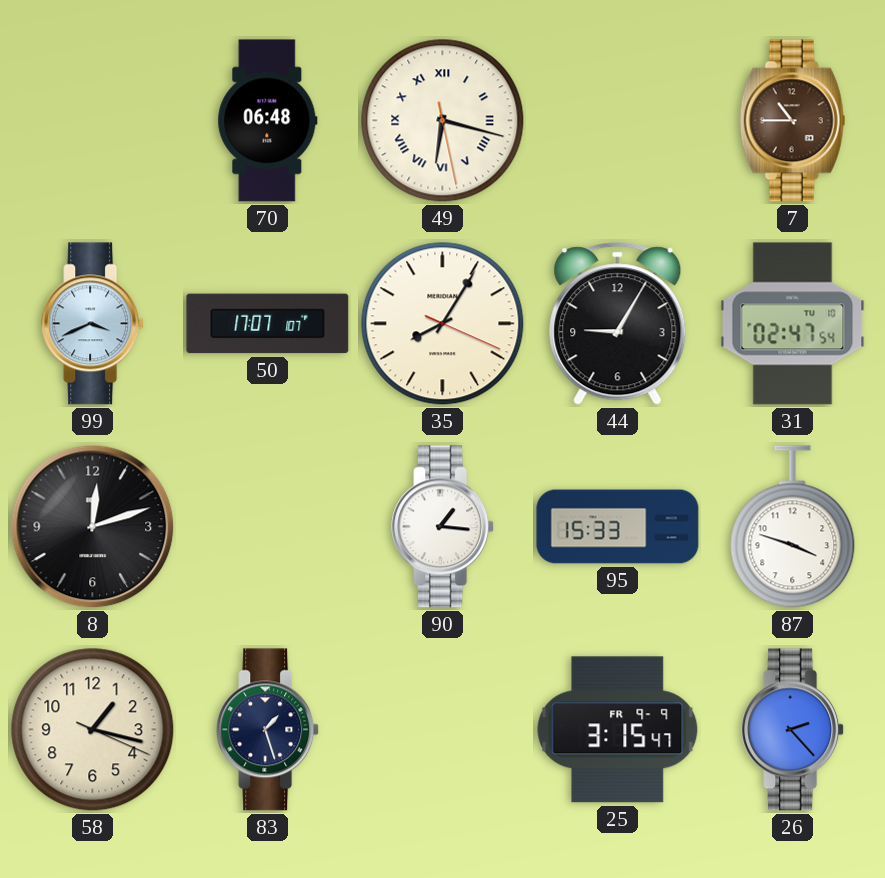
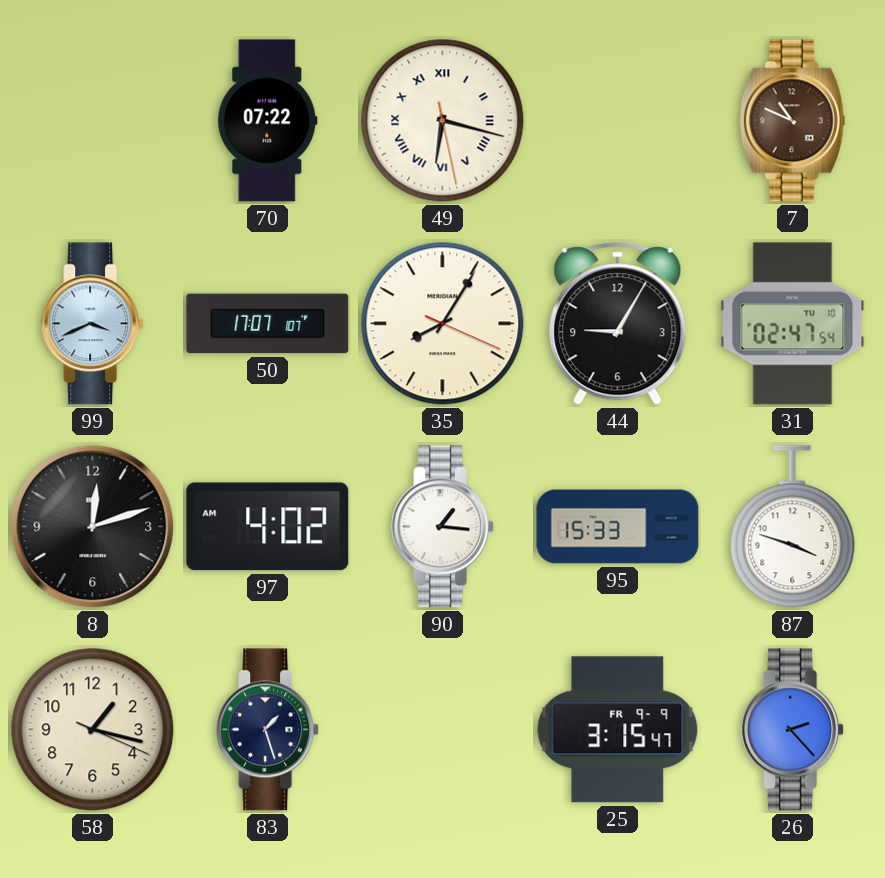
70: 06:48 -> 07:22 (268, 121)
7: 10:45 -> 10:49 (793, 121)
97: none -> 4:02 (268, 527)
